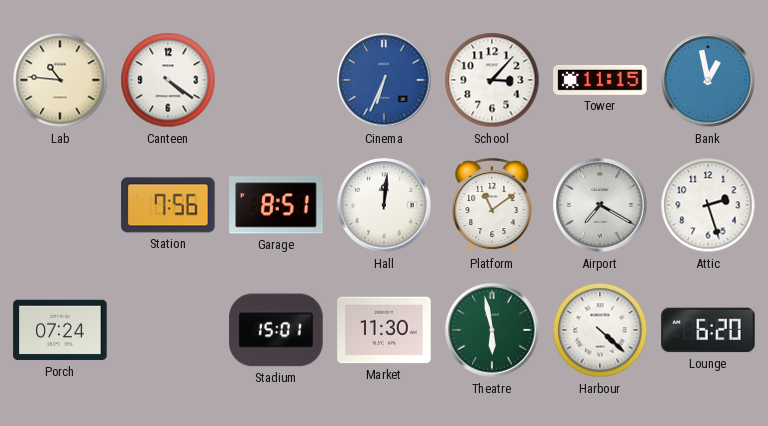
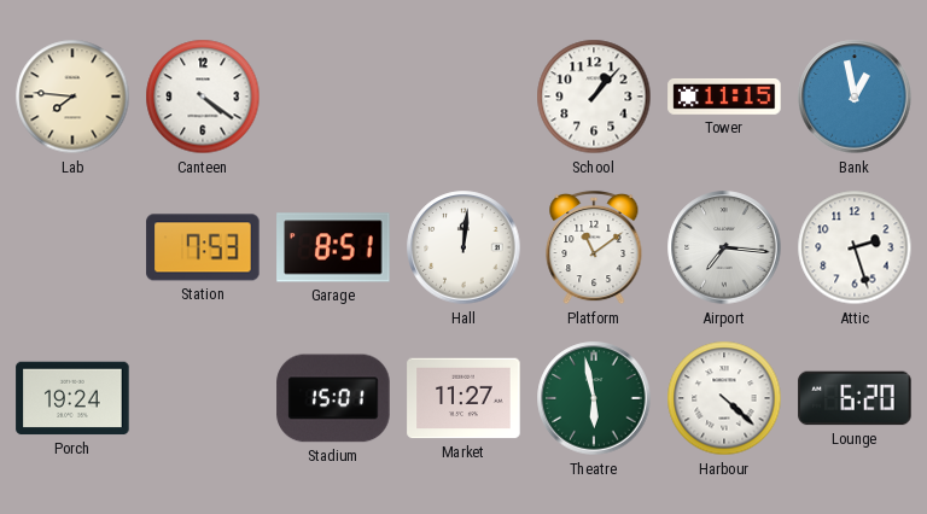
Lab: 10:46 -> 7:46 (72, 97)
Cinema: 6:34 -> none (384, 80)
School: 3:07 -> 1:07 (594, 97)
Station: 7:56 -> 7:53 (203, 247)
Airport: 7:20 -> 7:16 (724, 247)
Porch: 07:24 -> 19:24 (72, 398)
Market: 11:30 -> 11:27 (463, 398)
